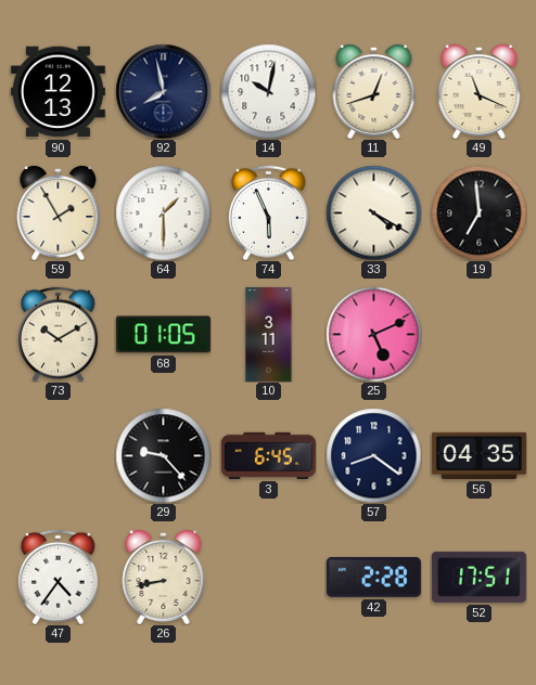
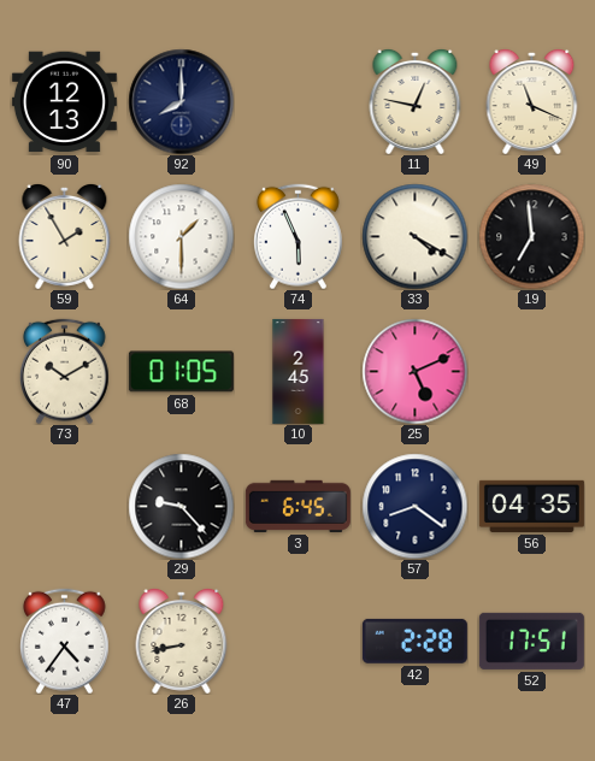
92: 7:58 -> 8:00 (181, 101)
14: 10:02 -> none (268, 91)
11: 12:42 -> 12:47 (416, 101)
10: 3:11 -> 2:45 (299, 371)
